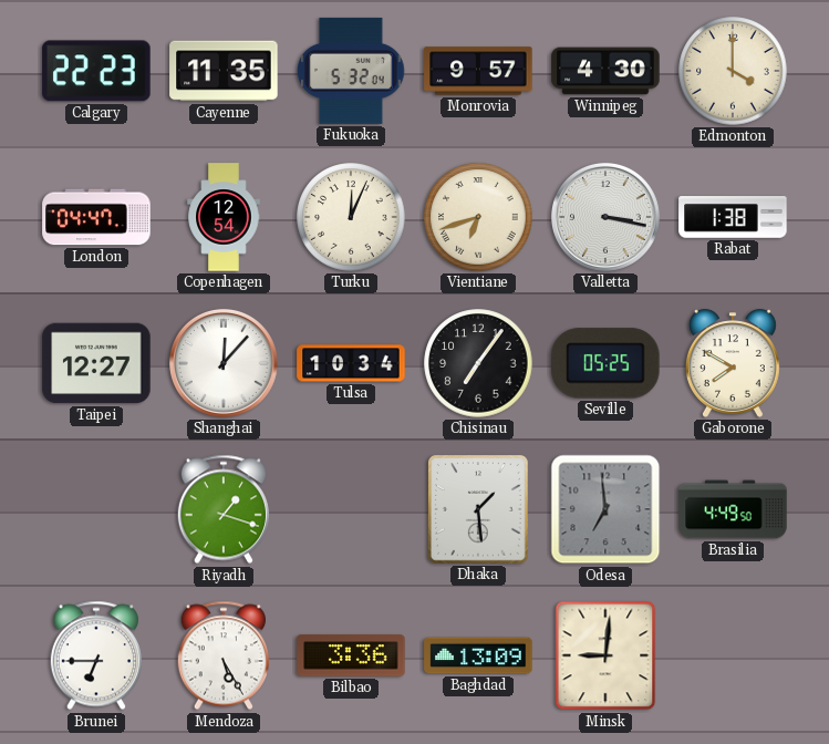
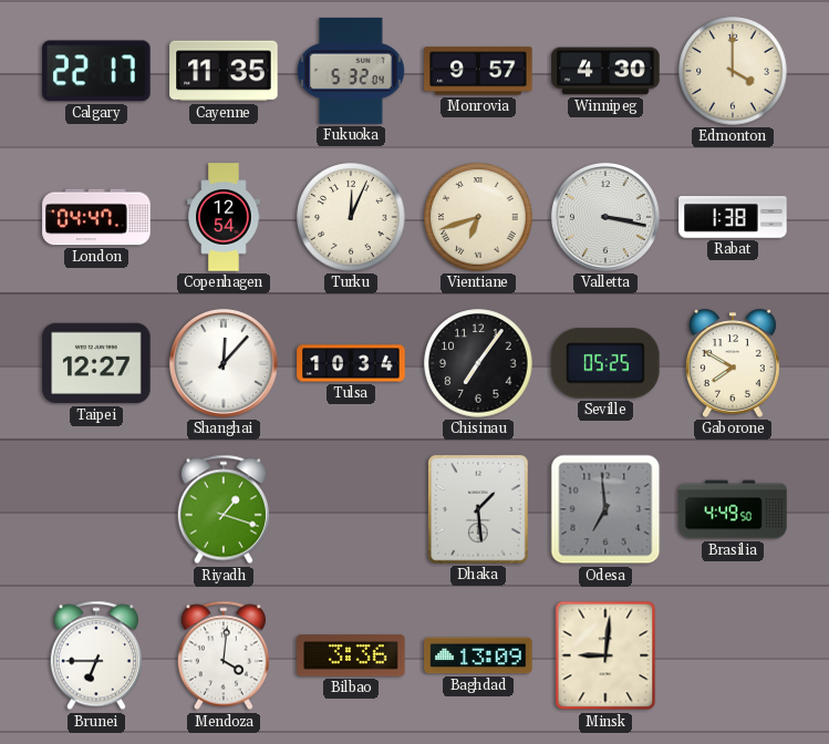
Calgary: 22:23 -> 22:17 (96, 71)
Mendoza: 5:25 -> 4:01 (224, 655)
